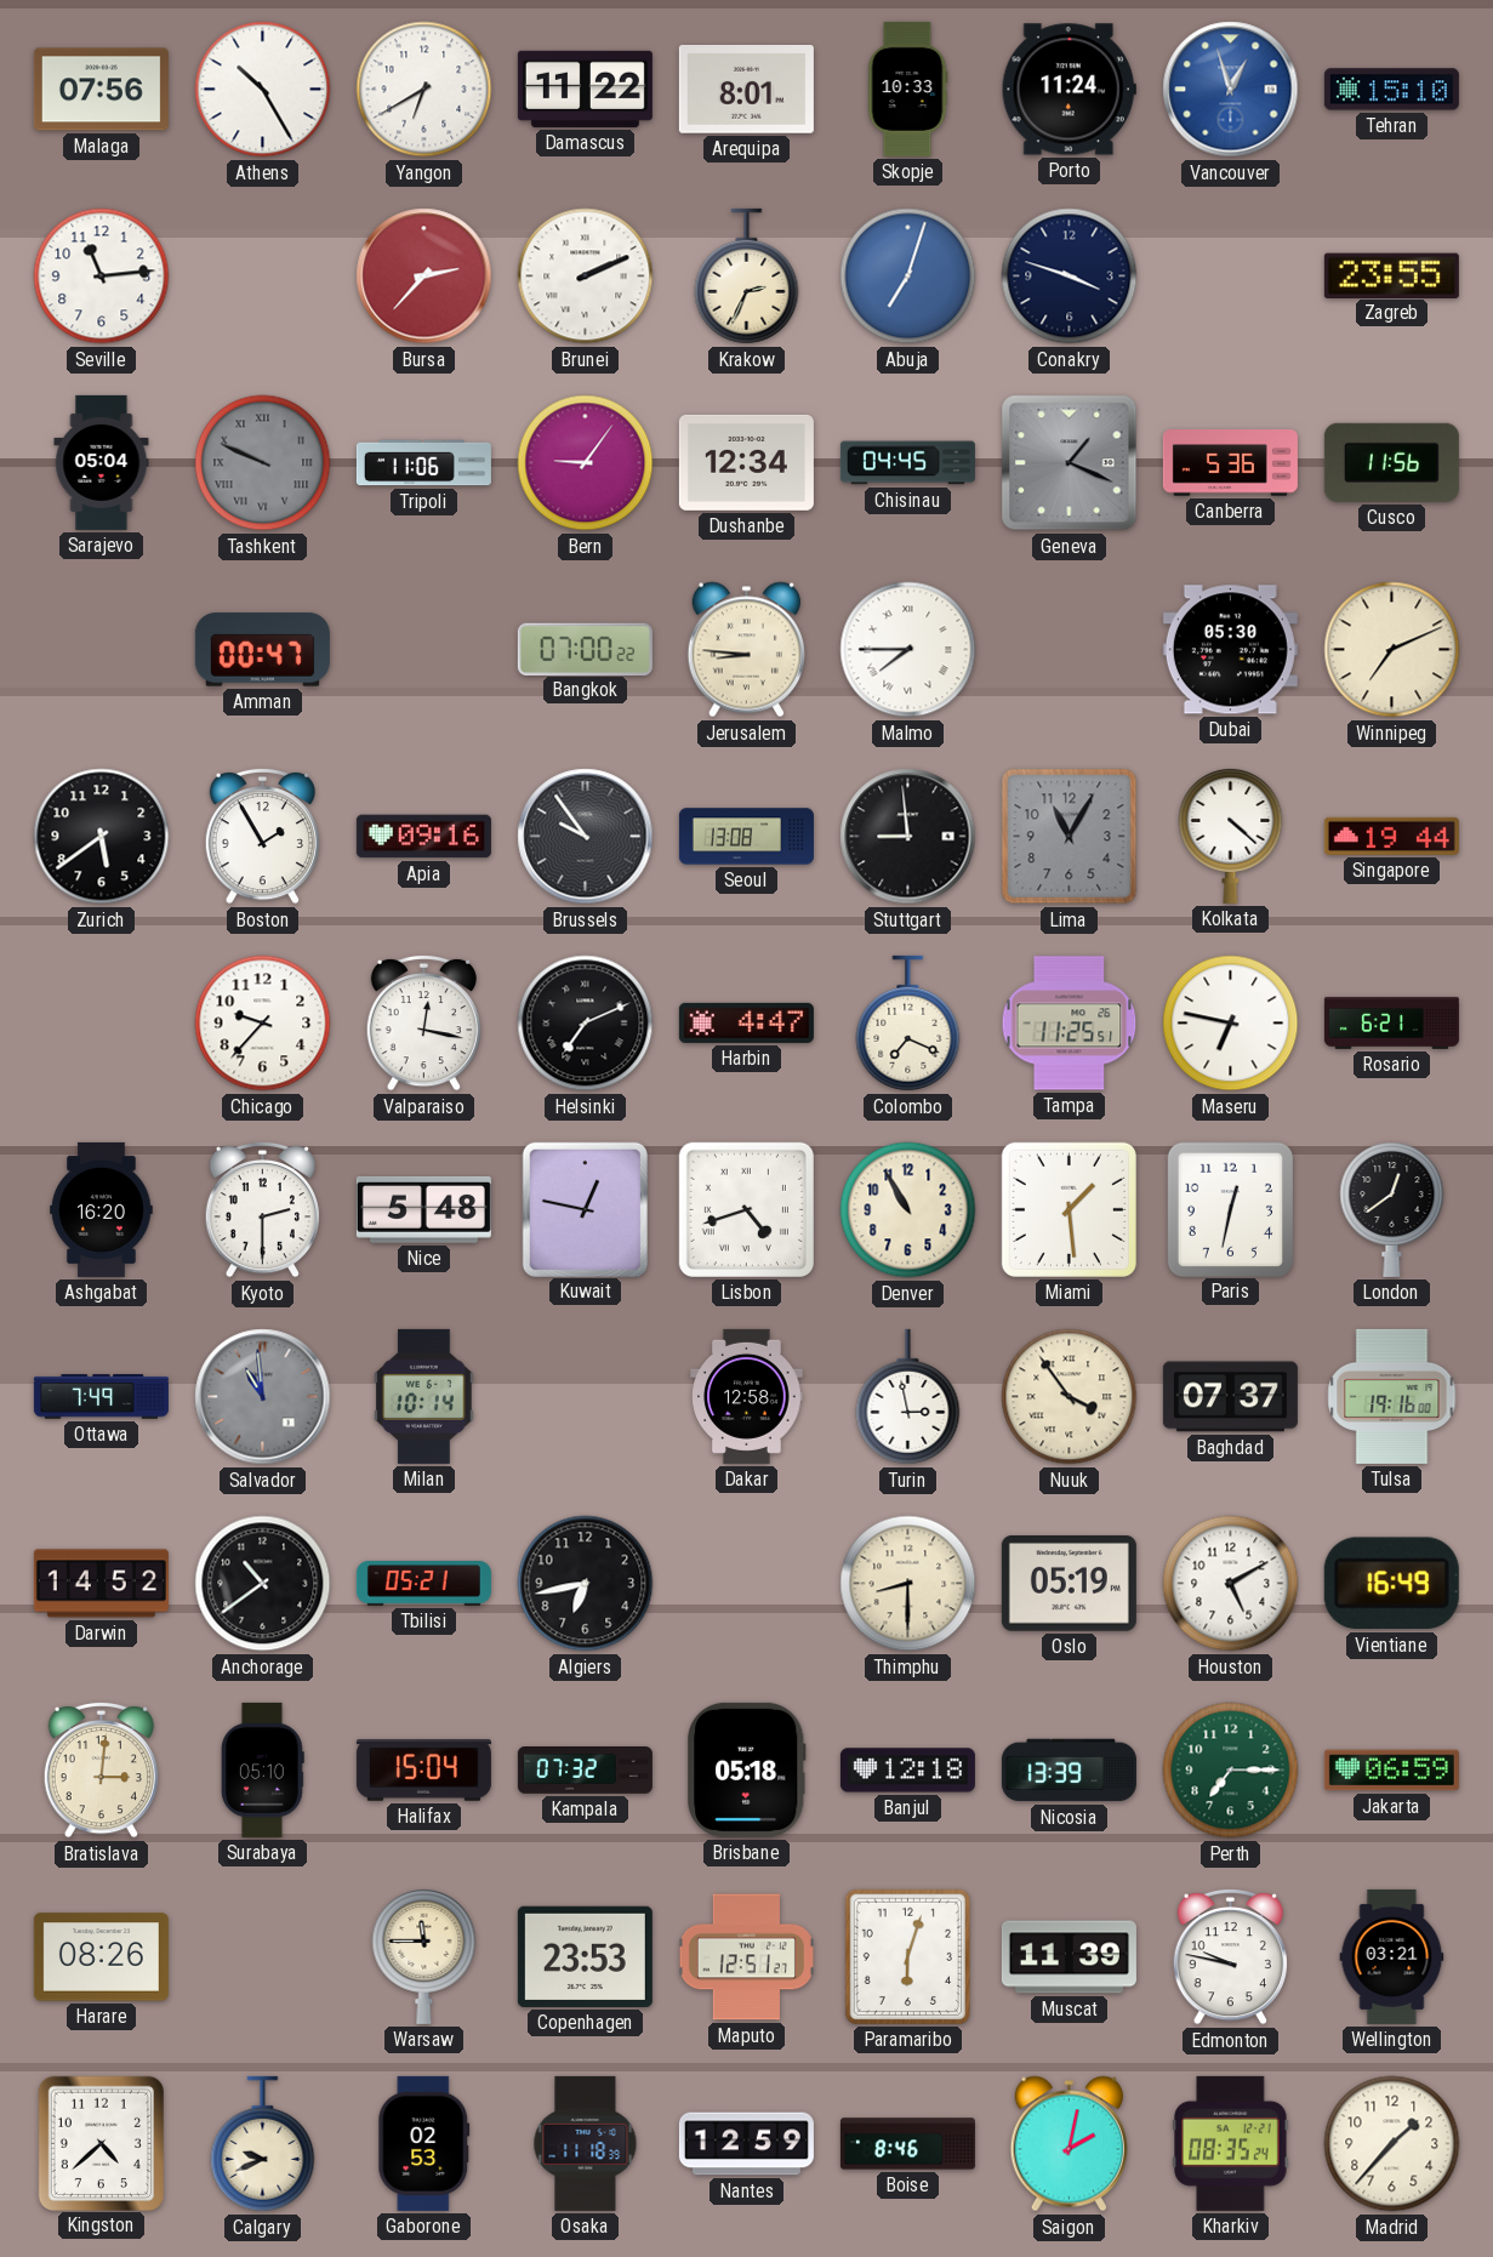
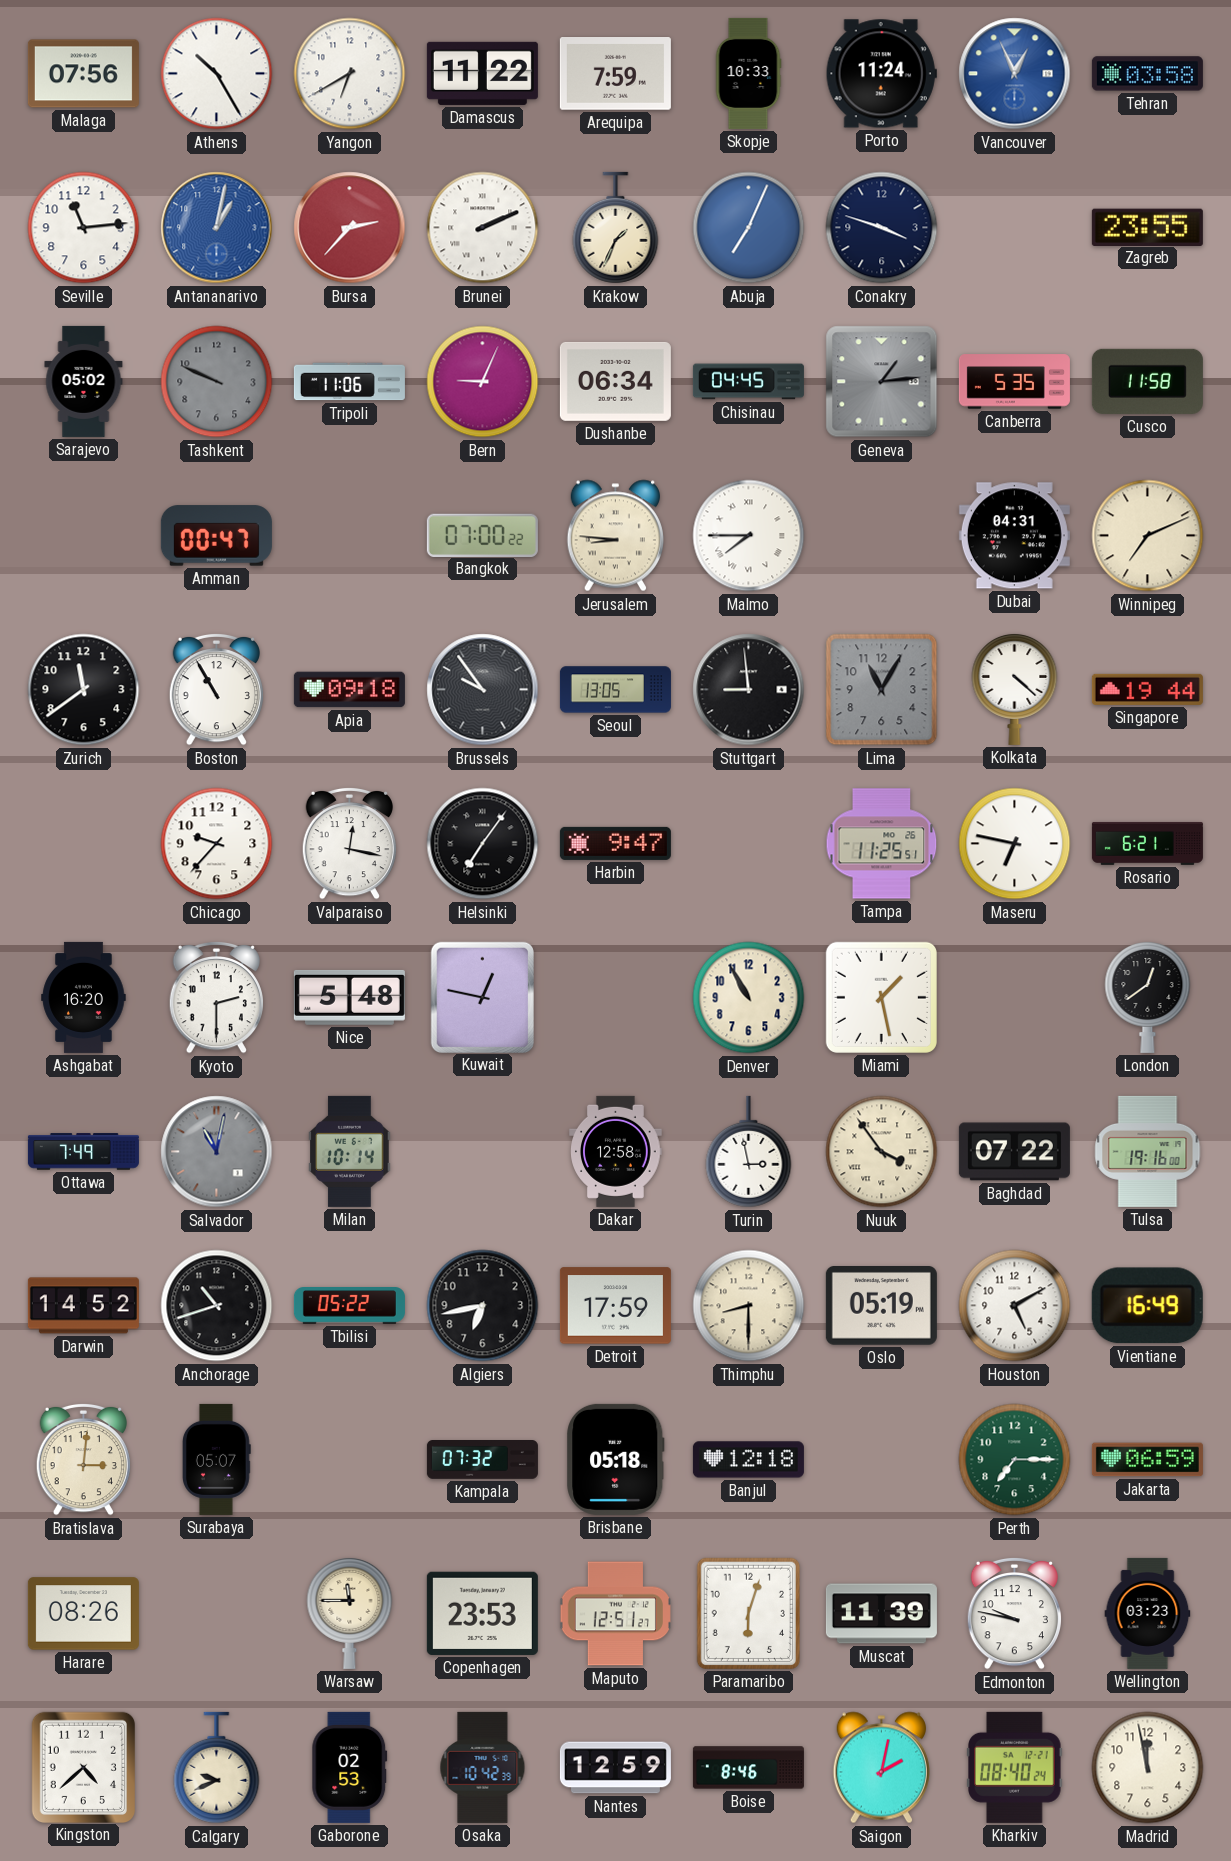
Arequipa: 8:01 -> 7:59 (615, 74)
Vancouver: 12:57 -> 12:56 (1015, 74)
Tehran: 15:10 -> 03:58 (1147, 74)
Antananarivo: none -> 1:02 (217, 228)
Krakow: 2:34 -> 1:34 (616, 228)
Abuja: 7:03 -> 7:04 (749, 228)
Sarajevo: 05:04 -> 05:02 (84, 381)
Tashkent numerals: Roman -> Arabic (217, 382)
Bern: 9:06 -> 9:04 (483, 382)
Dushanbe: 12:34 -> 06:34 (615, 381)
Geneva: 1:19 -> 1:14 (882, 382)
Canberra: 5:36 -> 5:35 (1014, 382)
Cusco: 11:56 -> 11:58 (1147, 381)
Dubai: 05:30 -> 04:31 (1014, 536)
Zurich: 5:39 -> 11:39 (84, 690)
Boston: 1:55 -> 10:55 (216, 689)
Apia: 09:16 -> 09:18 (349, 690)
Seoul: 13:08 -> 13:05 (615, 690)
Helsinki: 7:11 -> 7:06 (483, 844)
Harbin: 4:47 -> 9:47 (615, 843)
Colombo: 7:19 -> none (908, 1024)
Lisbon: 4:42 -> none (746, 1209)
Miami: 1:29 -> 1:28 (881, 997)
Paris: 12:32 -> none (1230, 1209)
Salvador: 10:59 -> 11:02 (217, 1152)
Baghdad: 07:37 -> 07:22 (1014, 1152)
Anchorage: 10:39 -> 10:42 (217, 1306)
Tbilisi: 05:21 -> 05:22 (349, 1306)
Detroit: none -> 17:59 (615, 1306)
Surabaya: 05:10 -> 05:07 (217, 1459)
Halifax: 15:04 -> none (423, 1771)
Nicosia: 13:39 -> none (1069, 1771)
Wellington: 03:21 -> 03:23 (1148, 1613)
Osaka: 11:18 -> 10:42 (483, 1767)
Kharkiv: 08:35 -> 08:40 (1015, 1767)
Madrid: 1:37 -> 11:58 (1148, 1768)
